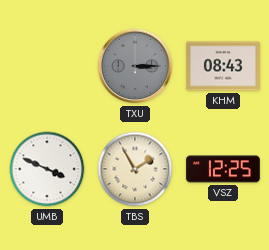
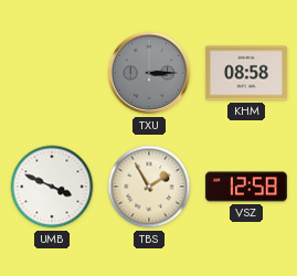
KHM: 08:43 -> 08:58 (246, 73)
VSZ: 12:25 -> 12:58 (246, 187)
